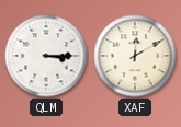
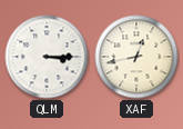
XAF: 12:10 -> 12:43 (136, 57)
